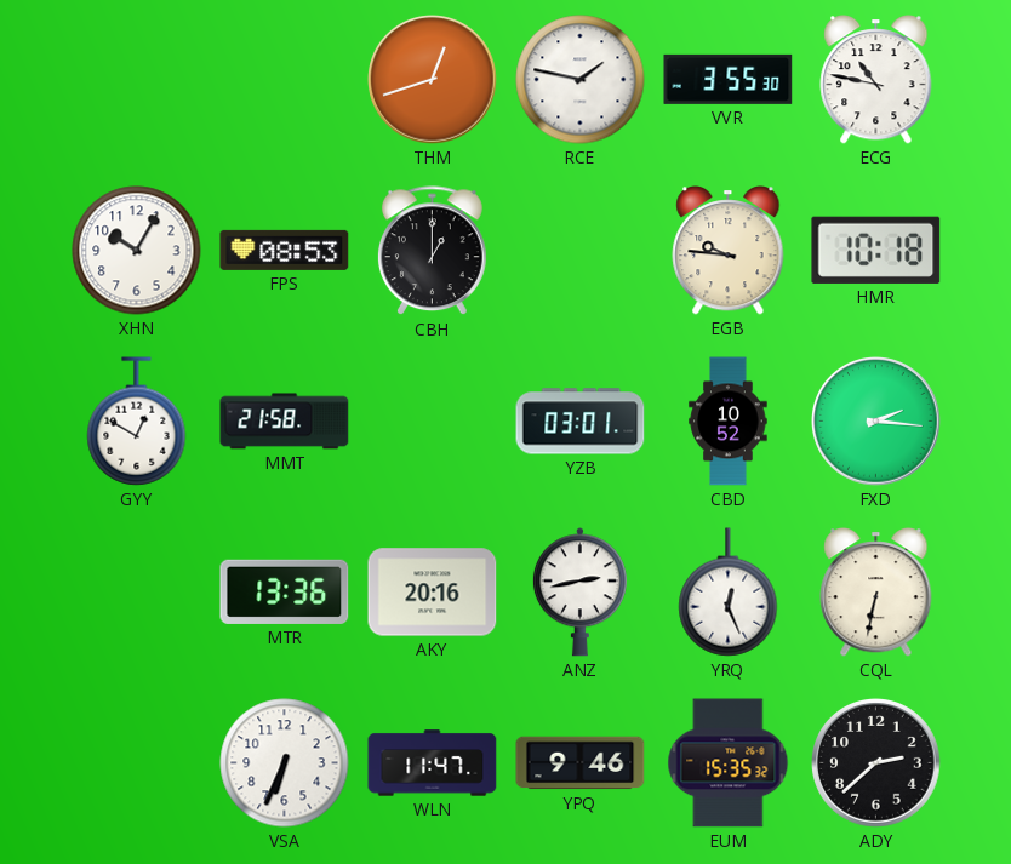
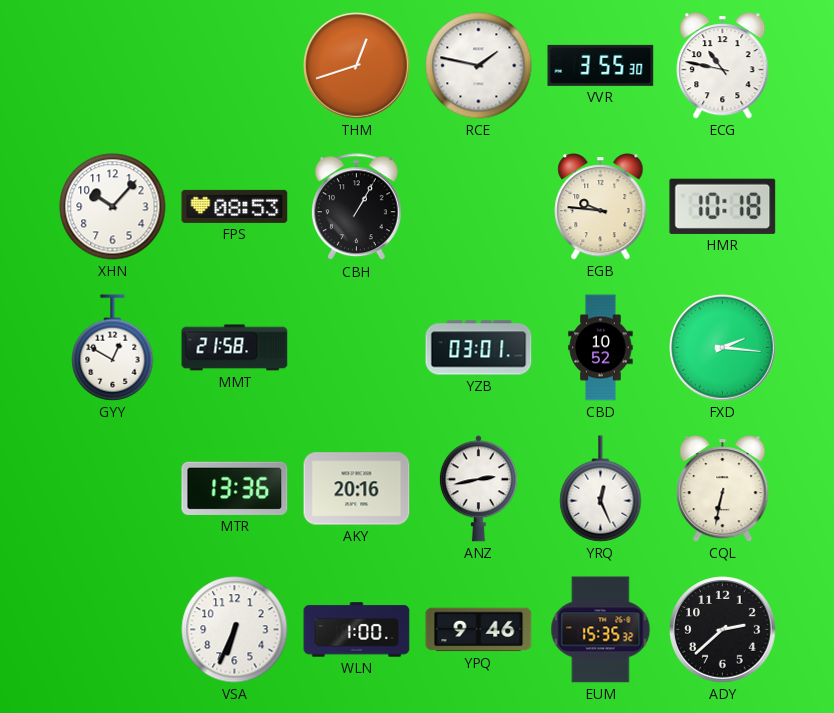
XHN: 10:05 -> 10:07 (113, 207)
CBH: 1:00 -> 1:05 (357, 207)
WLN: 11:47 -> 1:00 (357, 630)
